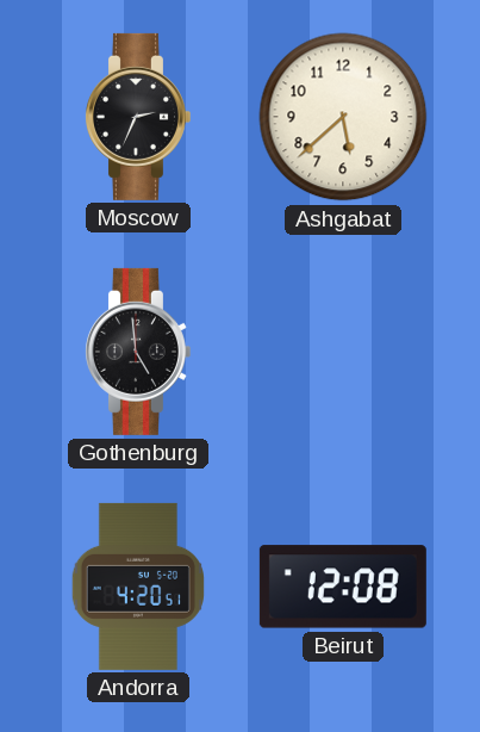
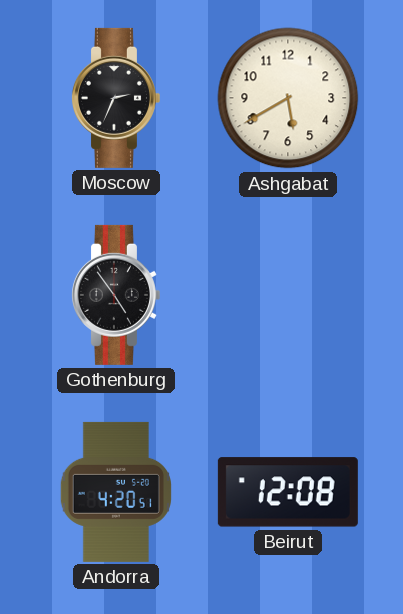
Ashgabat: 5:38 -> 5:40 (288, 98)
Gothenburg: 4:59 -> 4:54 (115, 295)
